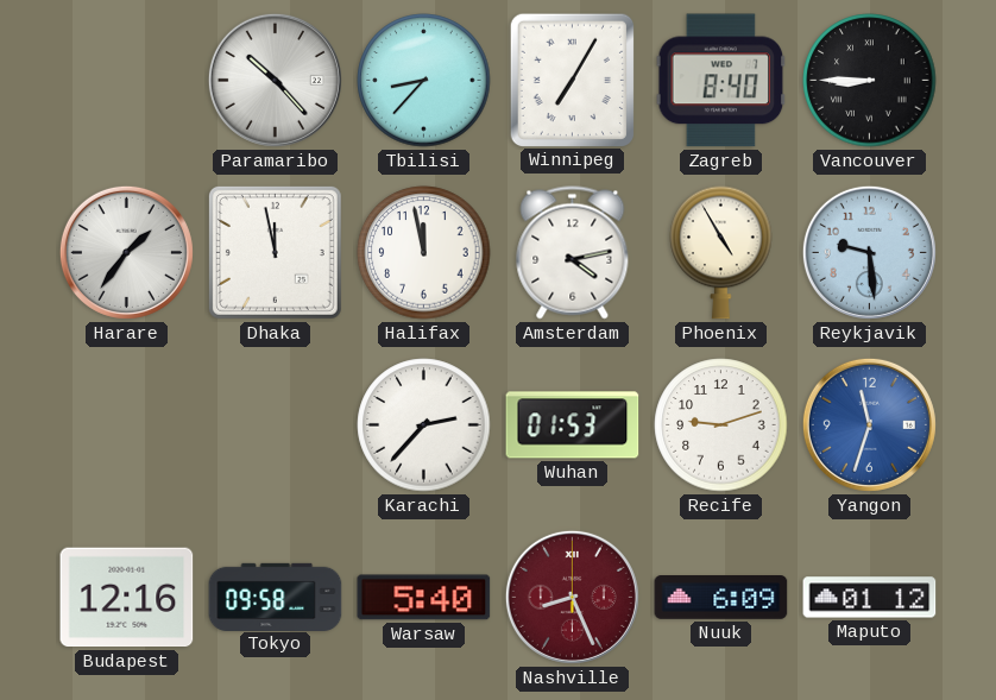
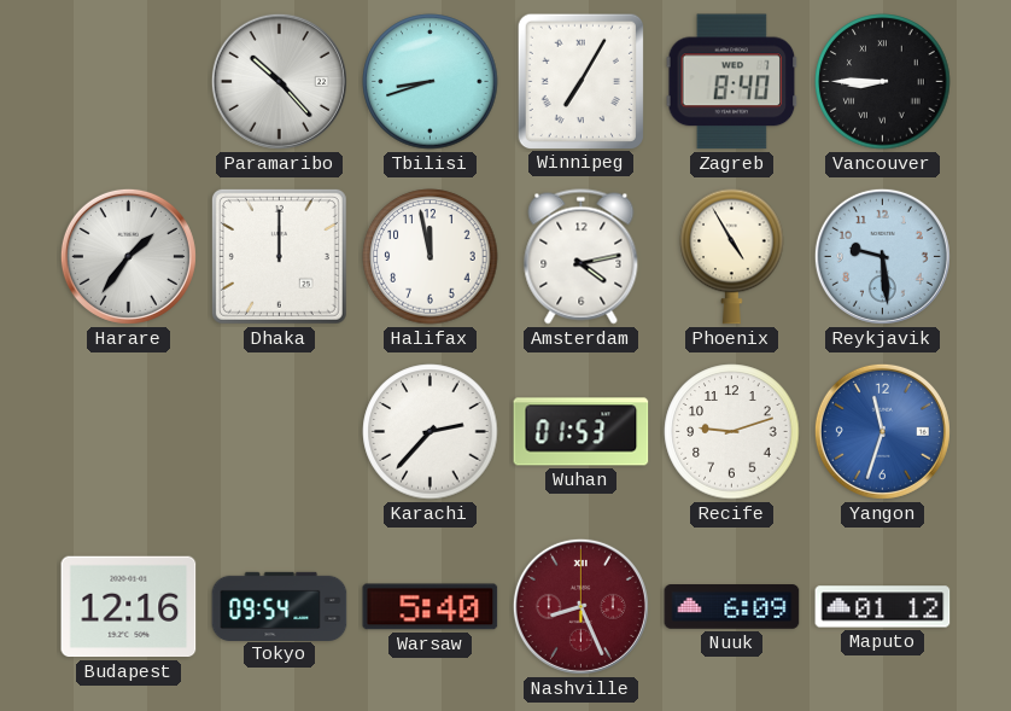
Tbilisi: 8:37 -> 8:42 (431, 82)
Dhaka: 11:58 -> 12:00 (279, 256)
Tokyo: 09:58 -> 09:54 (280, 606)
